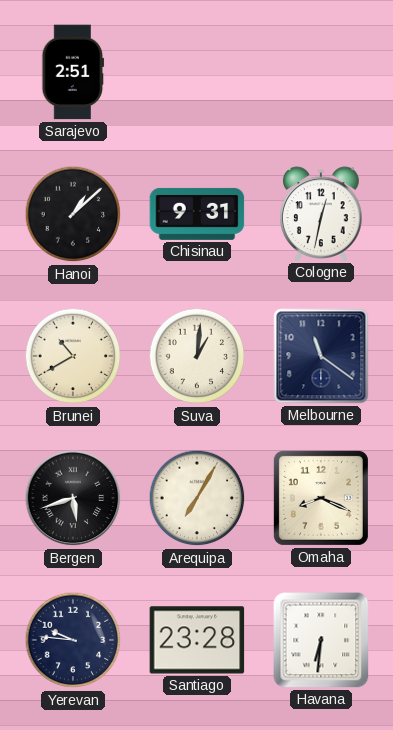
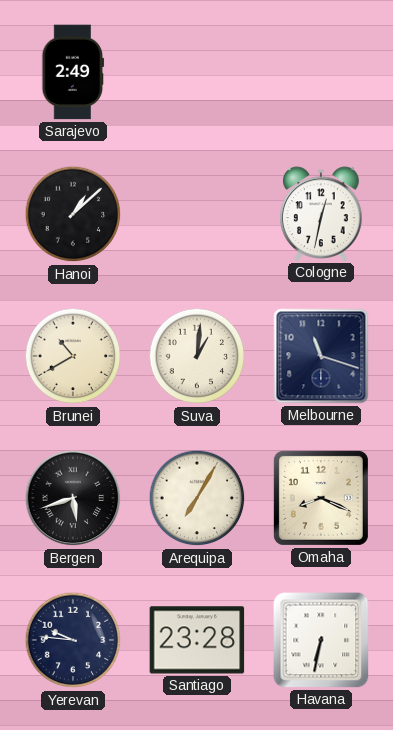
Sarajevo: 2:51 -> 2:49 (73, 72)
Chisinau: 9:31 -> none (197, 214)
Melbourne: 11:21 -> 11:18 (321, 356)
Havana: 6:31 -> 6:32 (321, 640)
